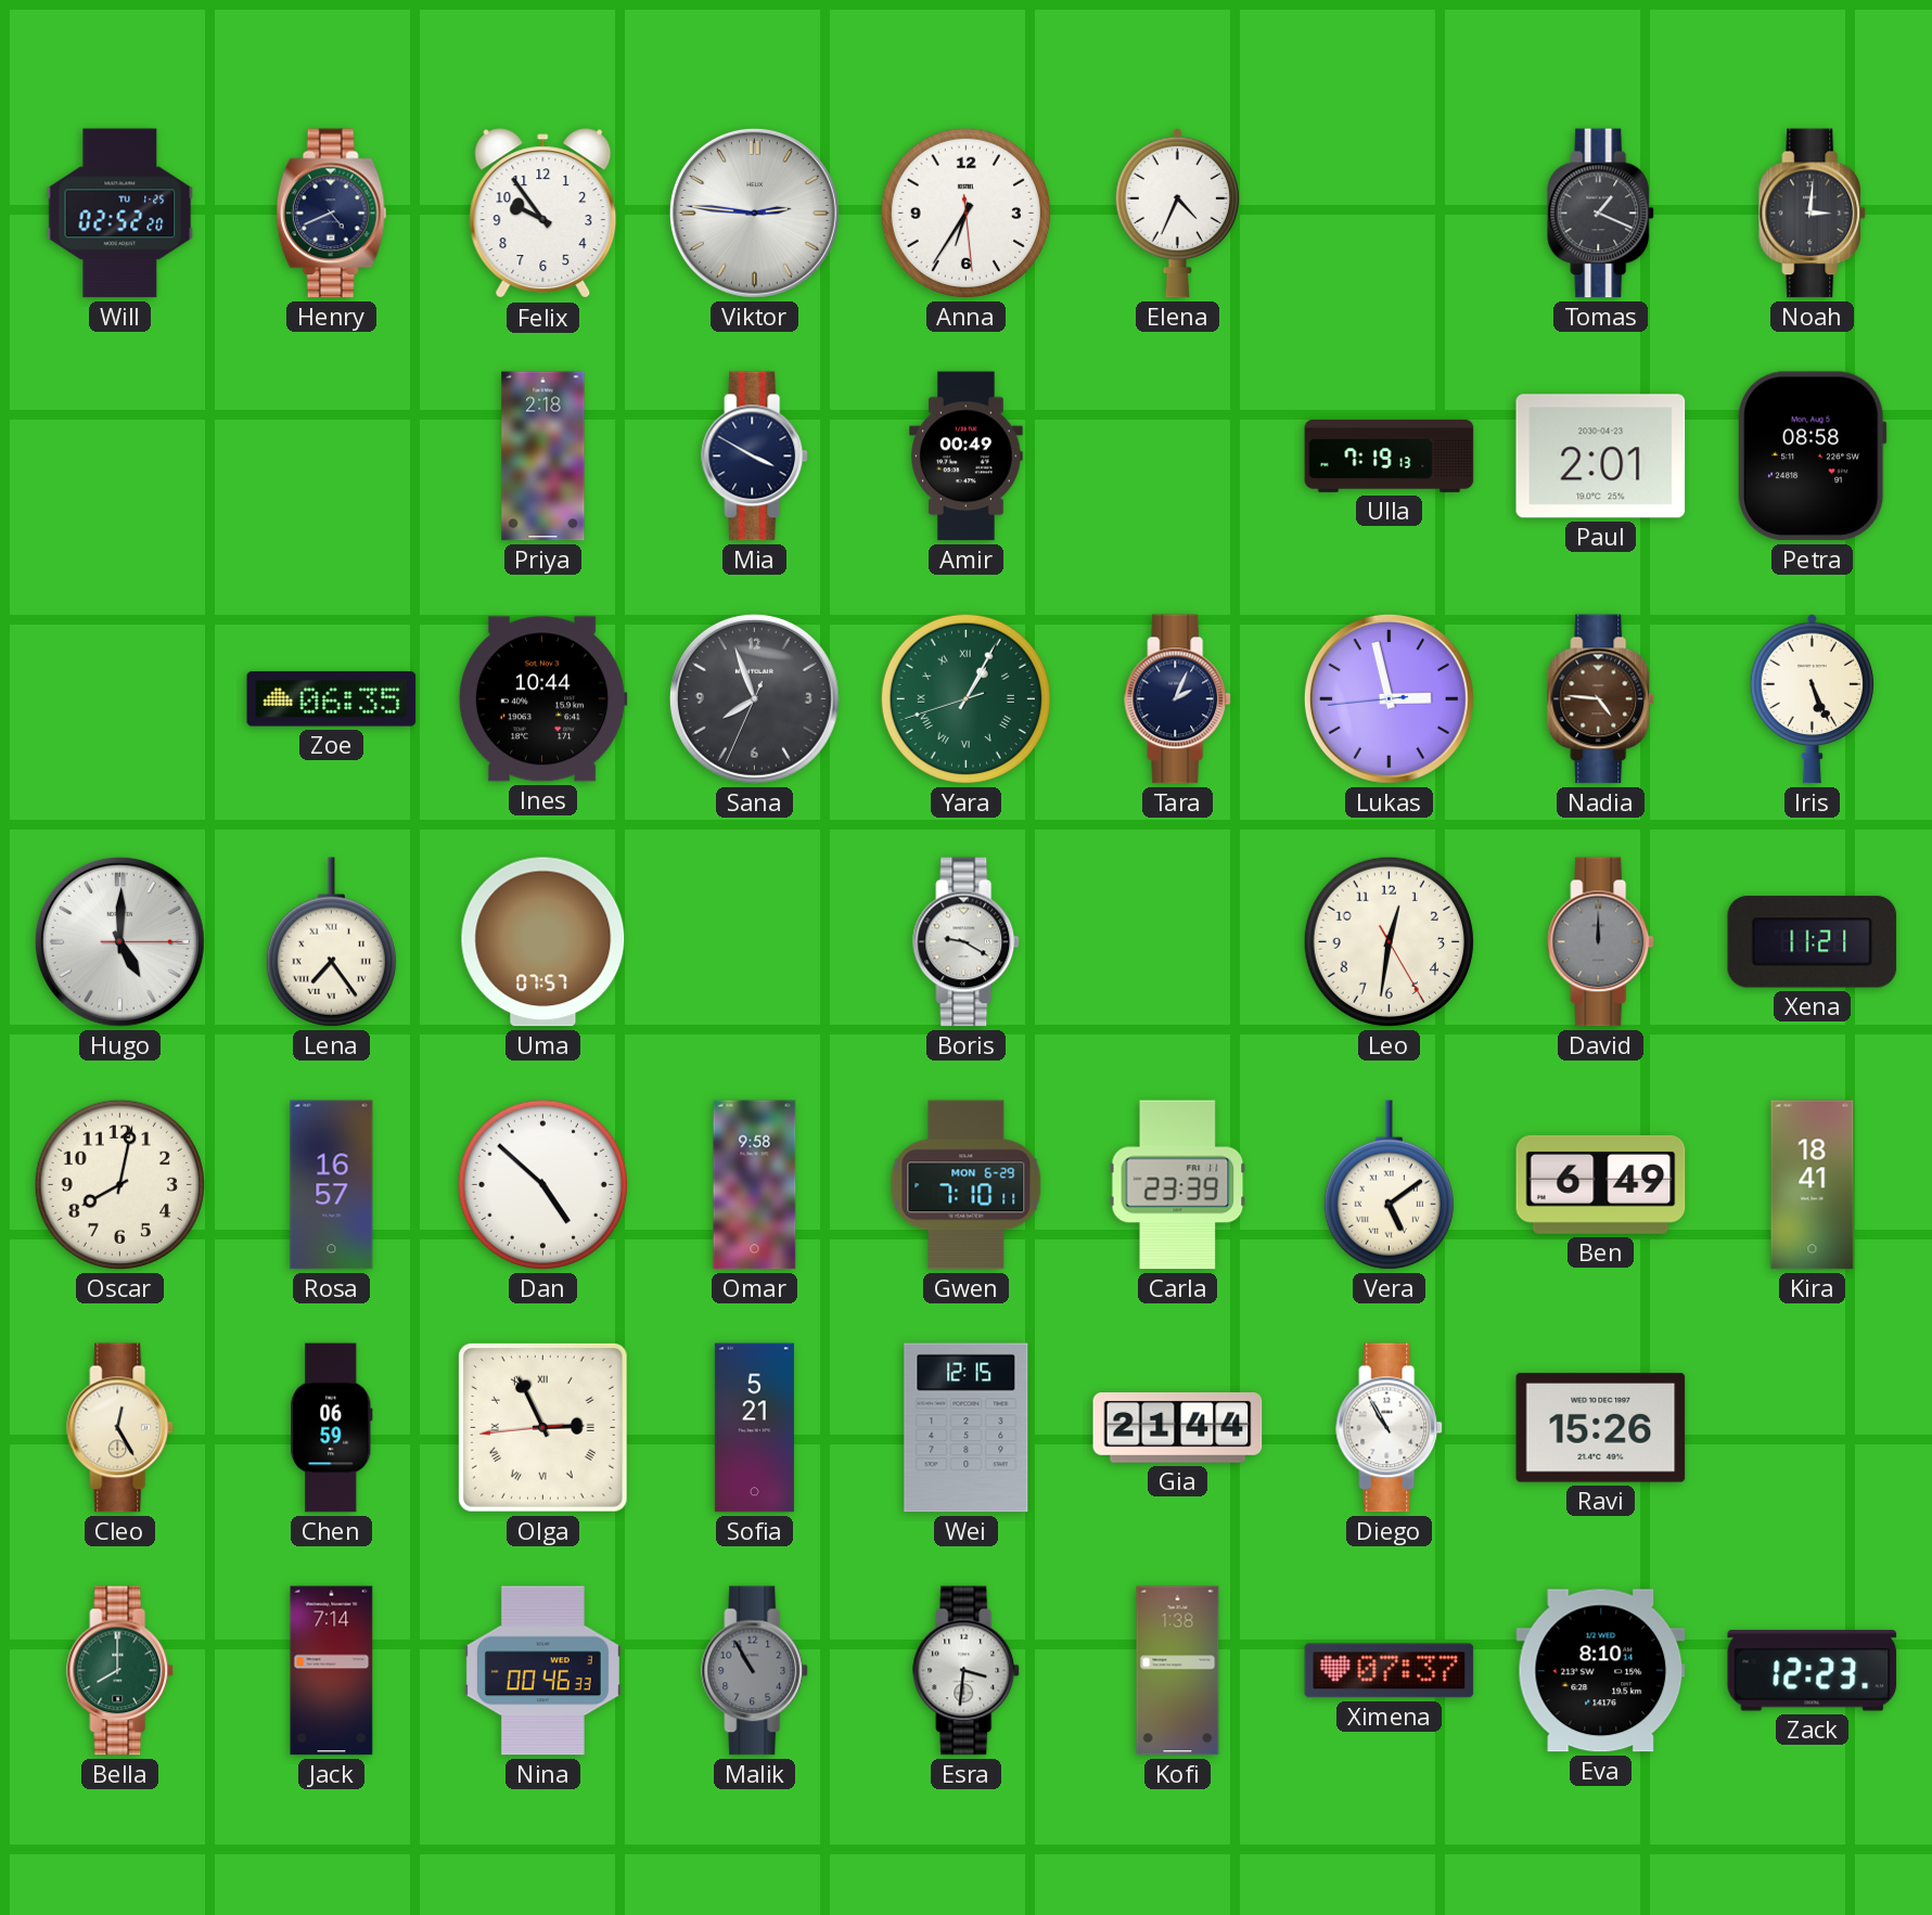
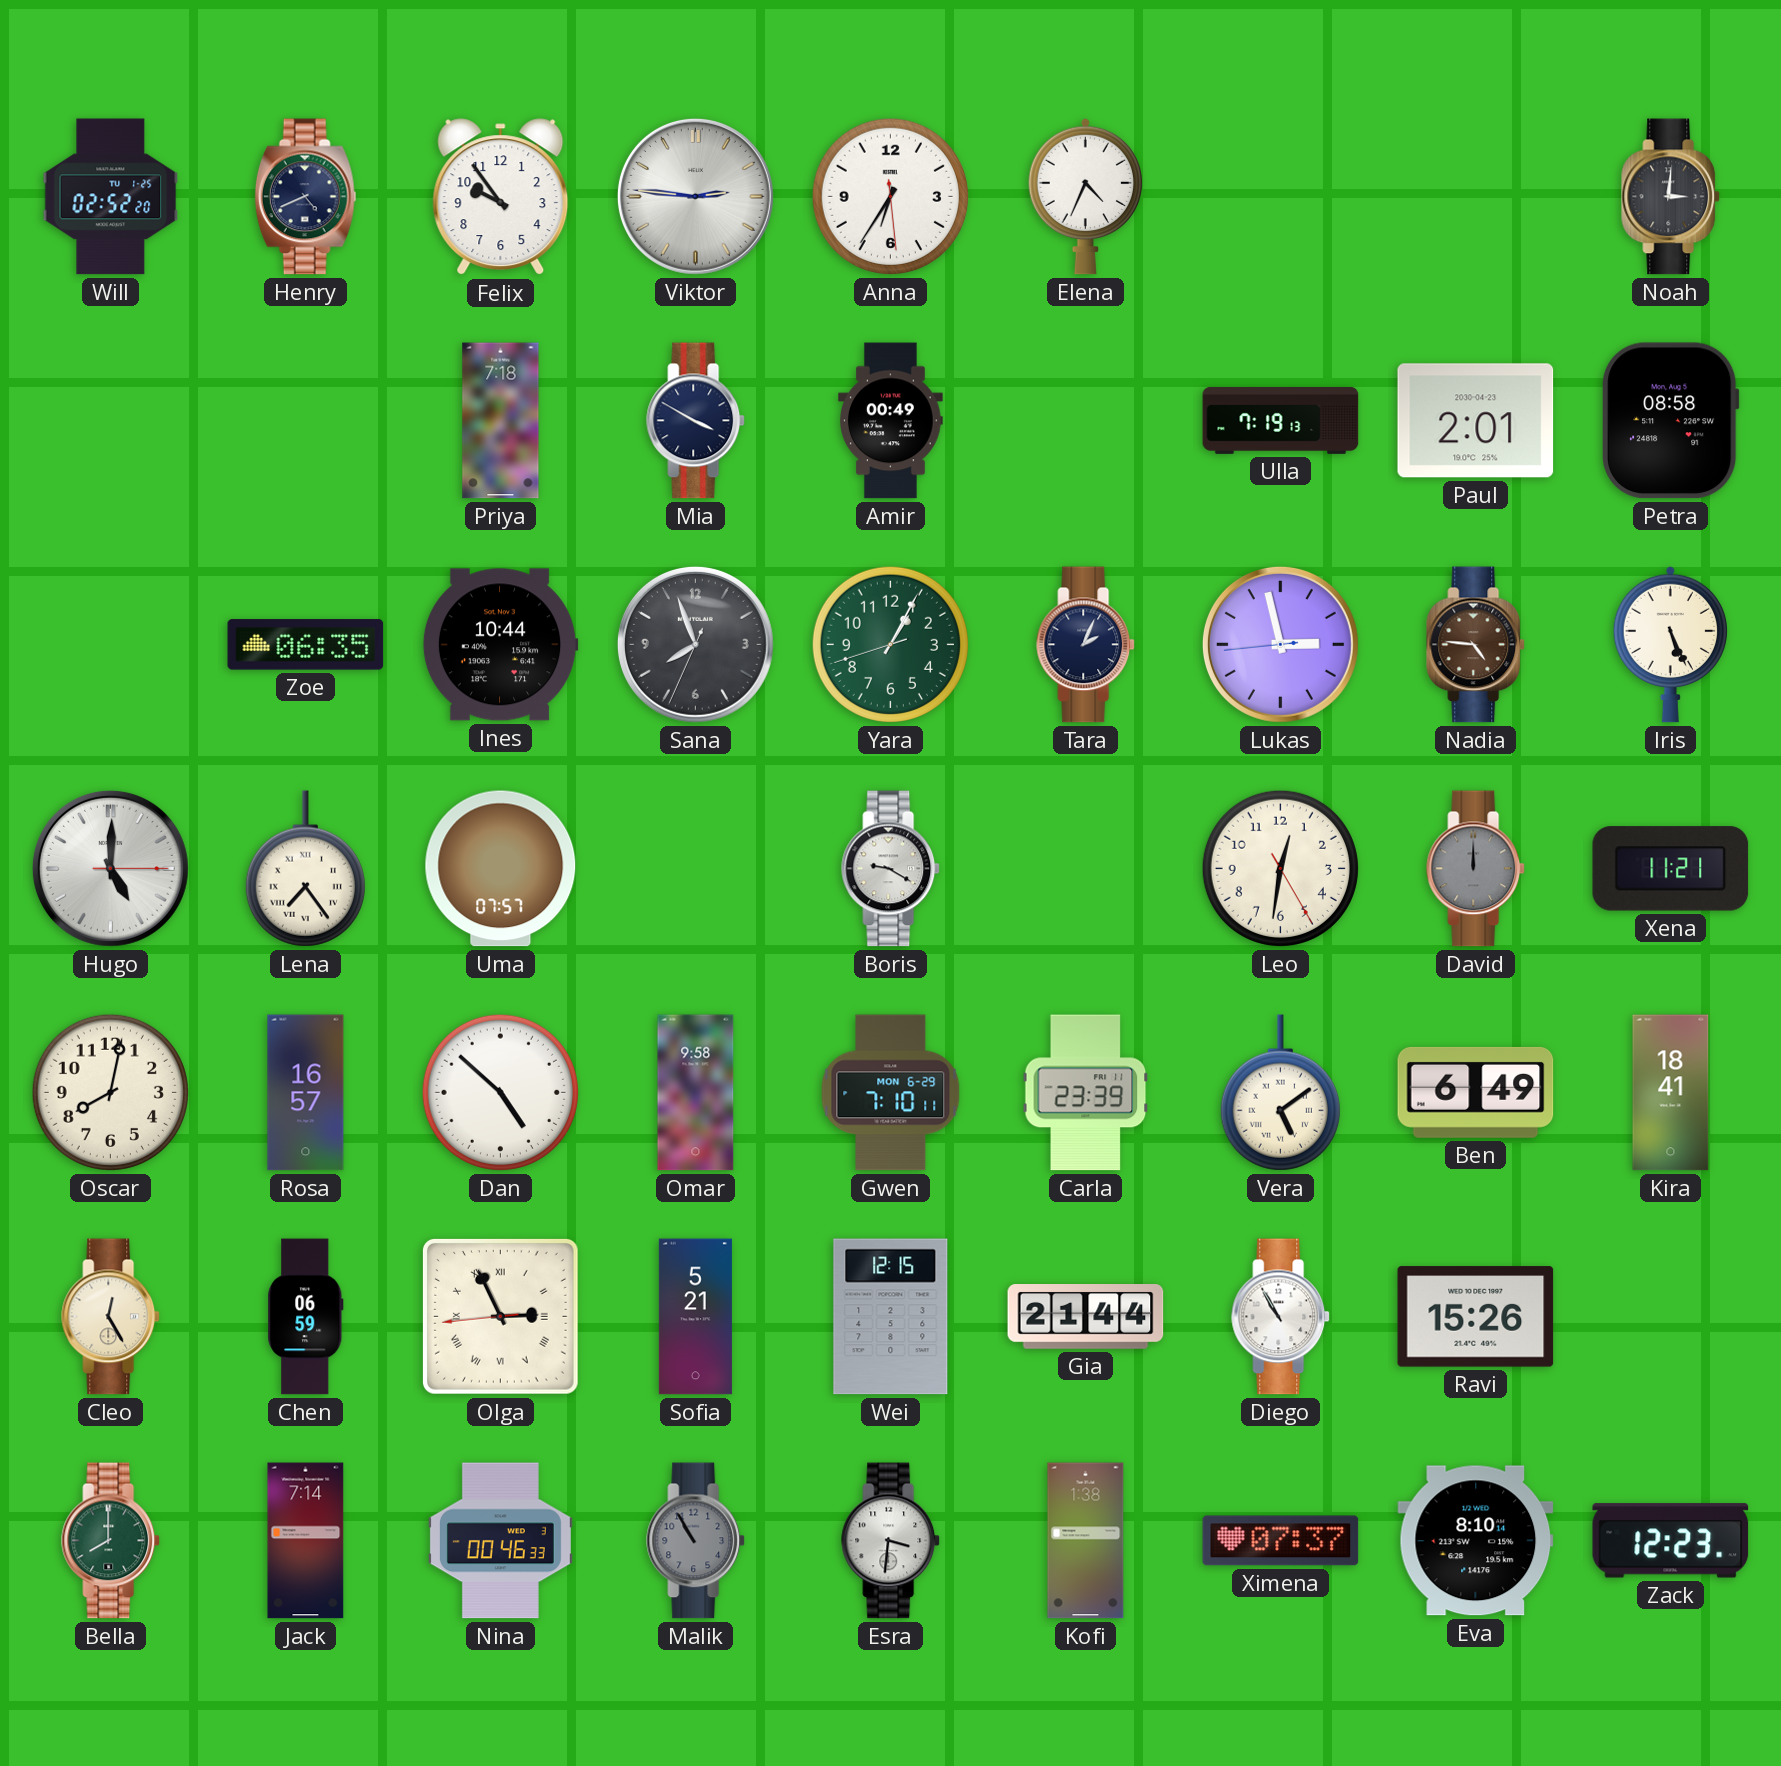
Tomas: 1:19 -> none (1601, 214)
Priya: 2:18 -> 7:18 (501, 421)
Yara numerals: Roman -> Arabic (890, 644)
